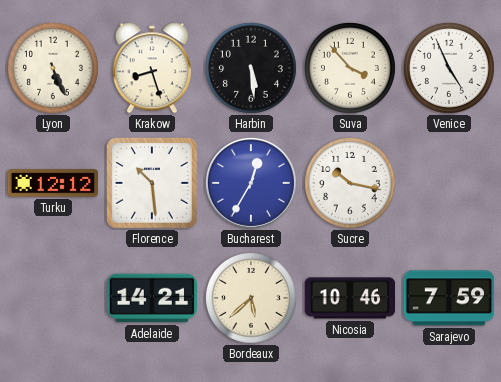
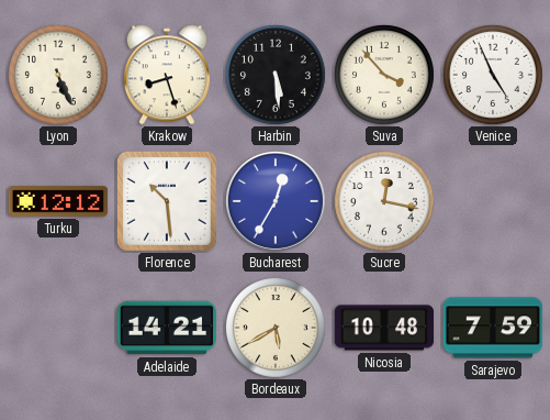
Sucre: 10:17 -> 12:17 (384, 201)
Bordeaux: 5:38 -> 5:40 (276, 328)
Nicosia: 10:46 -> 10:48 (384, 328)
